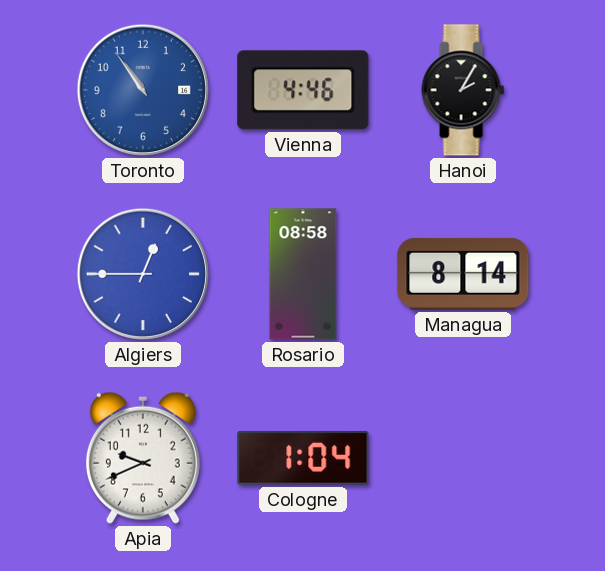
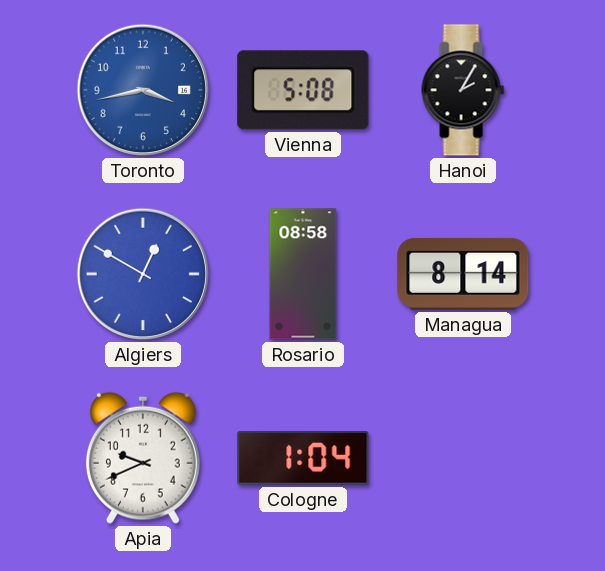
Toronto: 10:54 -> 3:43 (143, 90)
Vienna: 4:46 -> 5:08 (303, 90)
Algiers: 12:45 -> 12:50 (143, 274)
